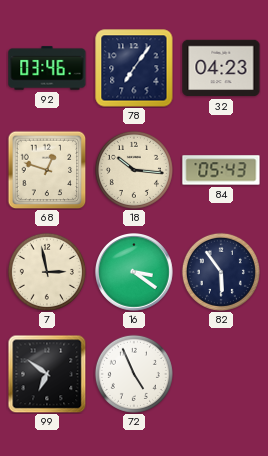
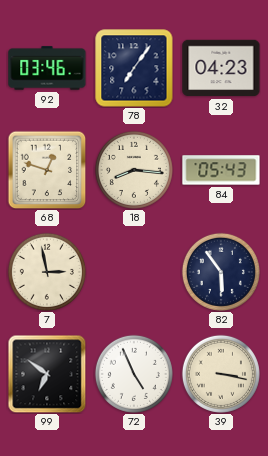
18: 10:16 -> 8:16 (134, 170)
16: 3:21 -> none (135, 273)
39: none -> 3:17 (221, 374)
